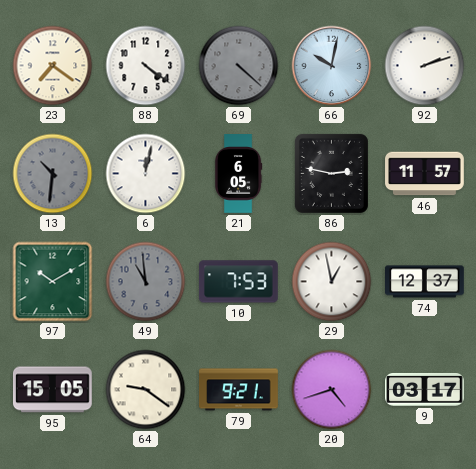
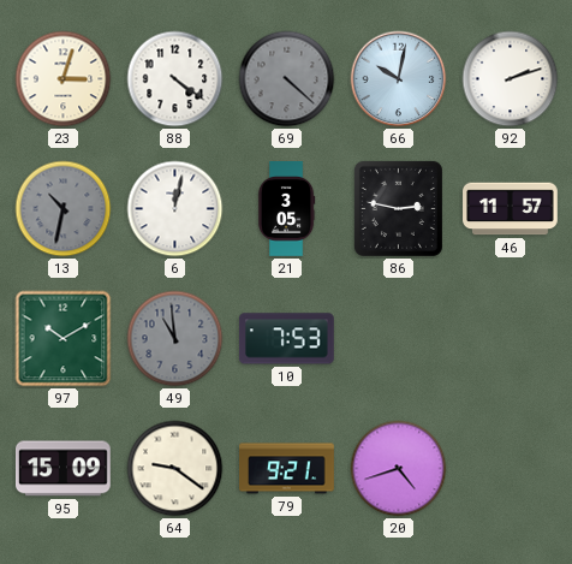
23: 7:21 -> 3:03 (64, 79)
13: 10:31 -> 10:32 (64, 209)
21: 6:05 -> 3:05 (286, 209)
29: 12:58 -> none (332, 282)
74: 12:37 -> none (425, 282)
95: 15:05 -> 15:09 (64, 469)
9: 03:17 -> none (425, 389)
